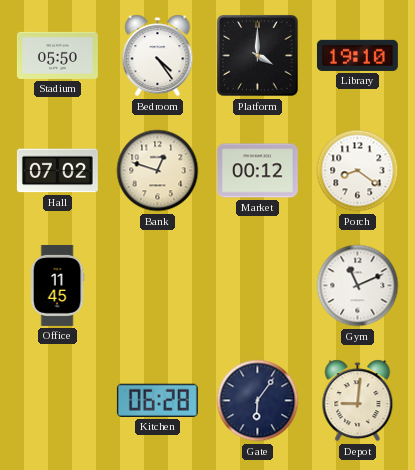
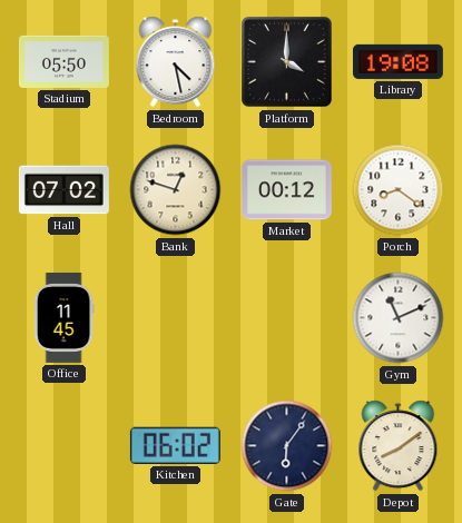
Bedroom: 4:24 -> 4:28 (176, 62)
Library: 19:10 -> 19:08 (397, 61)
Kitchen: 06:28 -> 06:02 (175, 445)
Depot: 9:01 -> 8:09 (399, 446)
